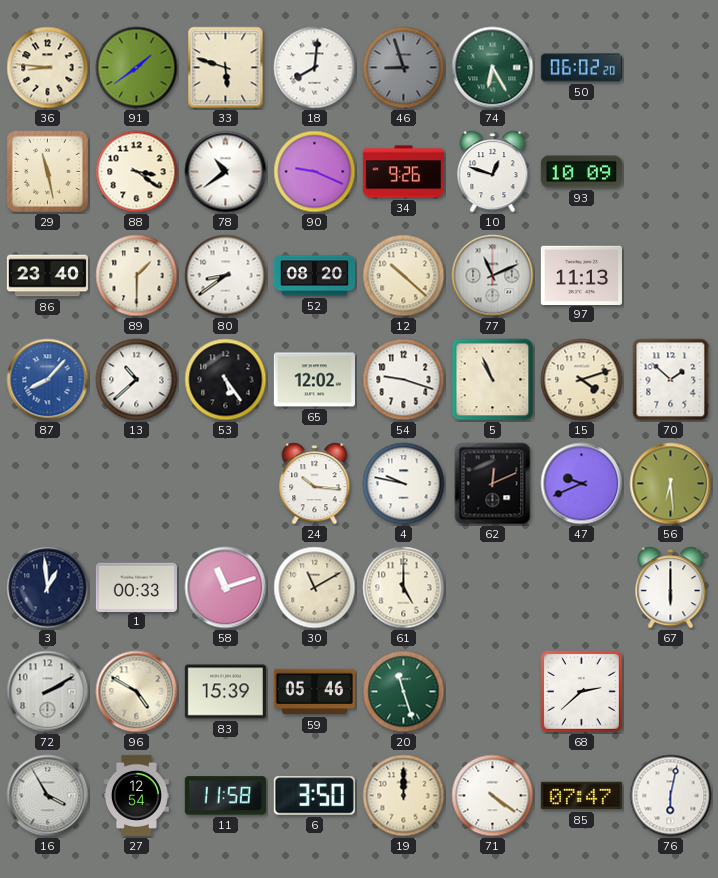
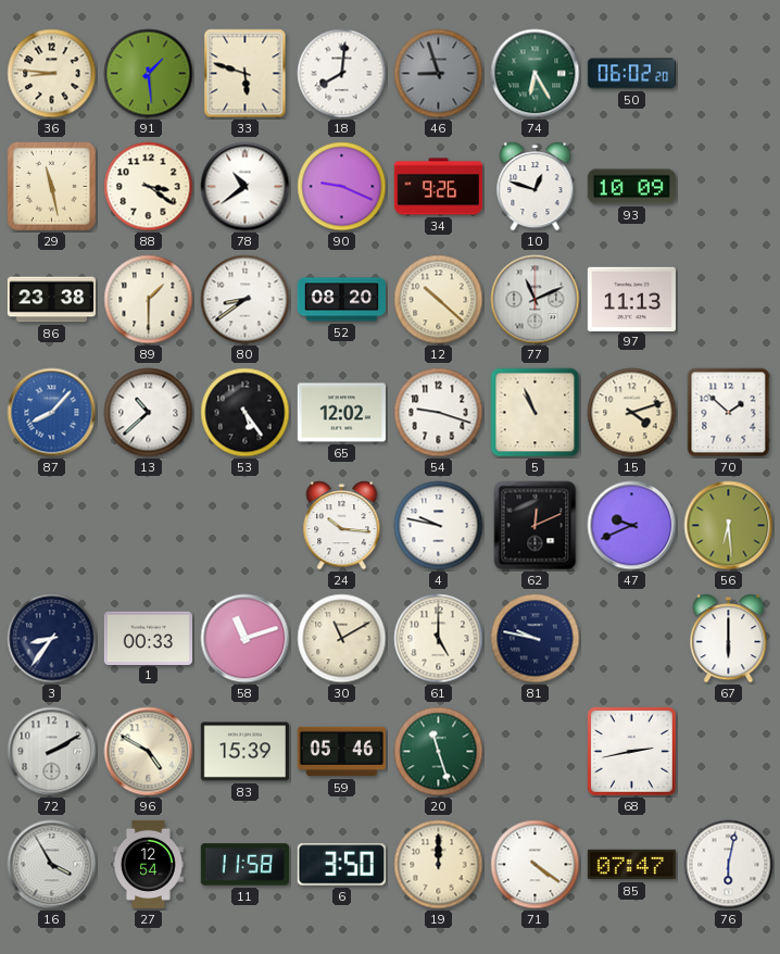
91: 1:39 -> 1:29 (149, 74)
86: 23:40 -> 23:38 (51, 300)
3: 12:59 -> 8:36 (52, 639)
81: none -> 9:47 (536, 639)
68: 2:38 -> 2:43 (632, 752)
